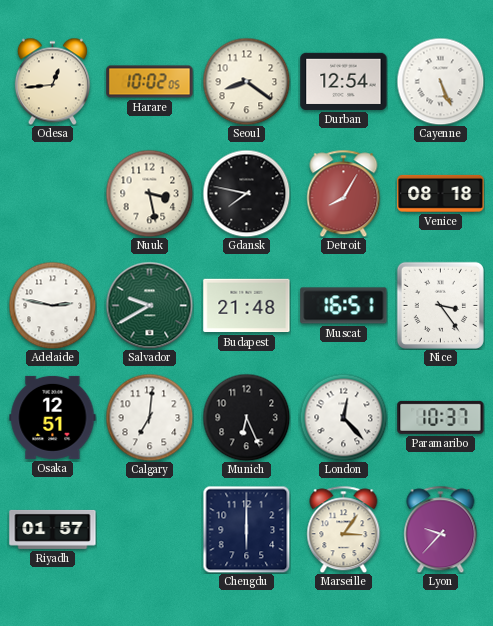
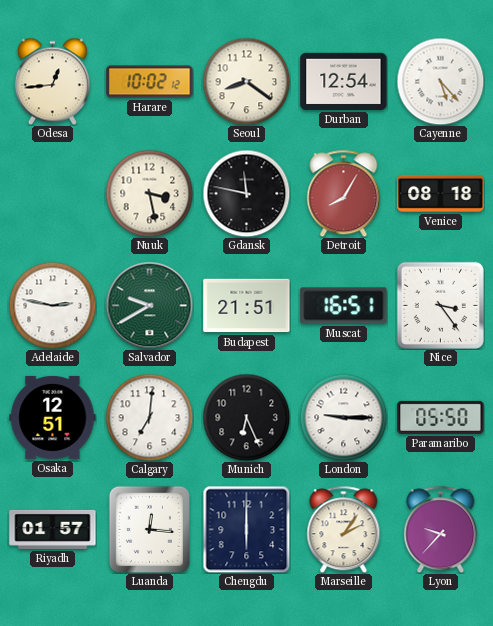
Harare: 10:02:05 -> 10:02:12 (150, 82)
Cayenne: 5:26 -> 5:23 (440, 81)
Gdansk: 7:47 -> 11:47 (246, 193)
Budapest: 21:48 -> 21:51 (247, 306)
London: 12:23 -> 9:15 (343, 417)
Paramaribo: 10:37 -> 05:50 (441, 417)
Luanda: none -> 12:16 (150, 529)
Marseille: 3:06 -> 2:06 (344, 529)
